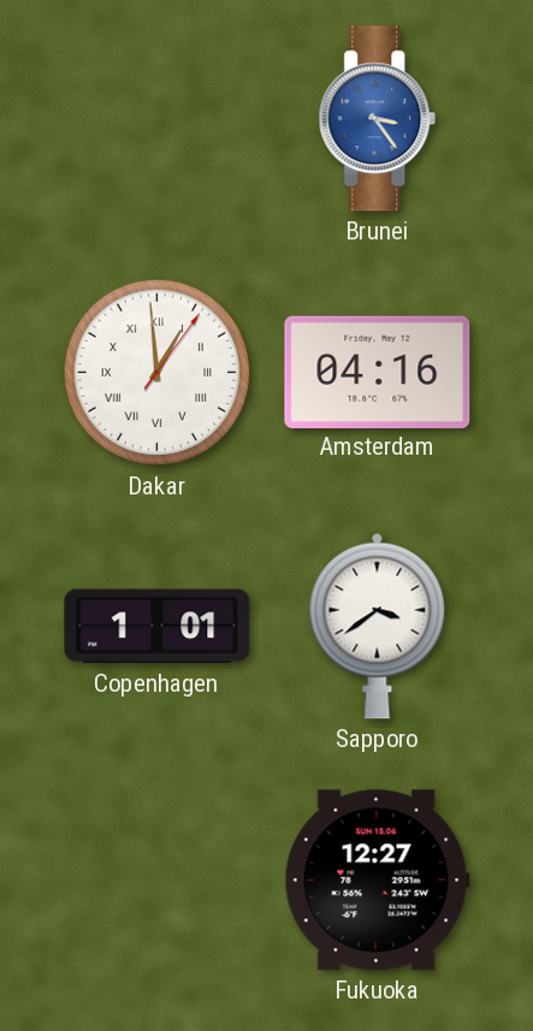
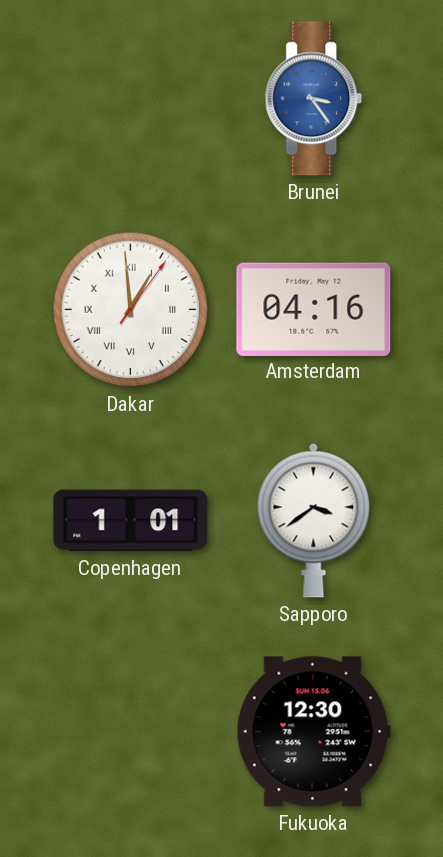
Fukuoka: 12:27 -> 12:30 (313, 732)
